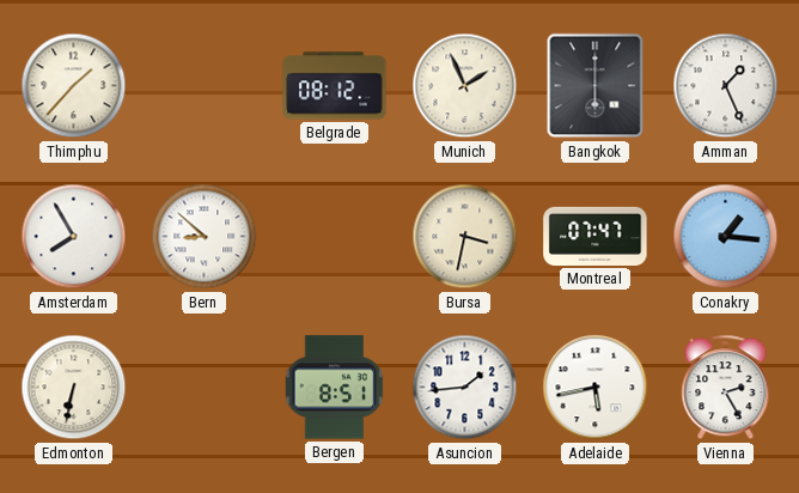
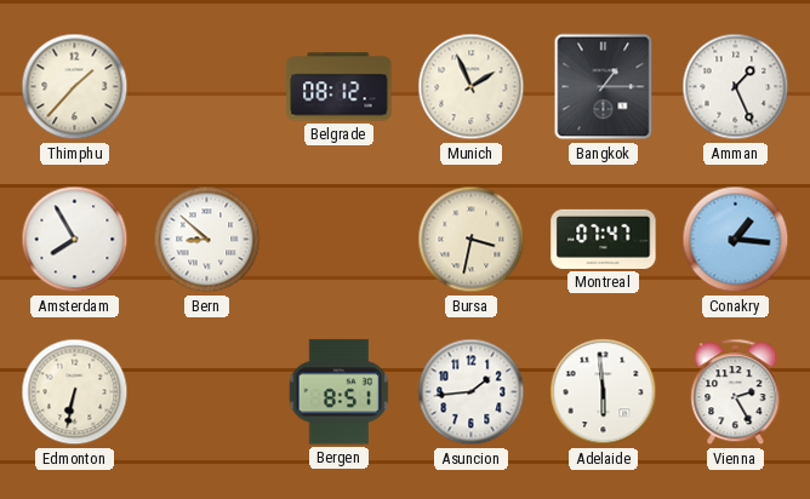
Bangkok: 6:00 -> 1:15 (604, 87)
Adelaide: 5:43 -> 5:59 (604, 392)
